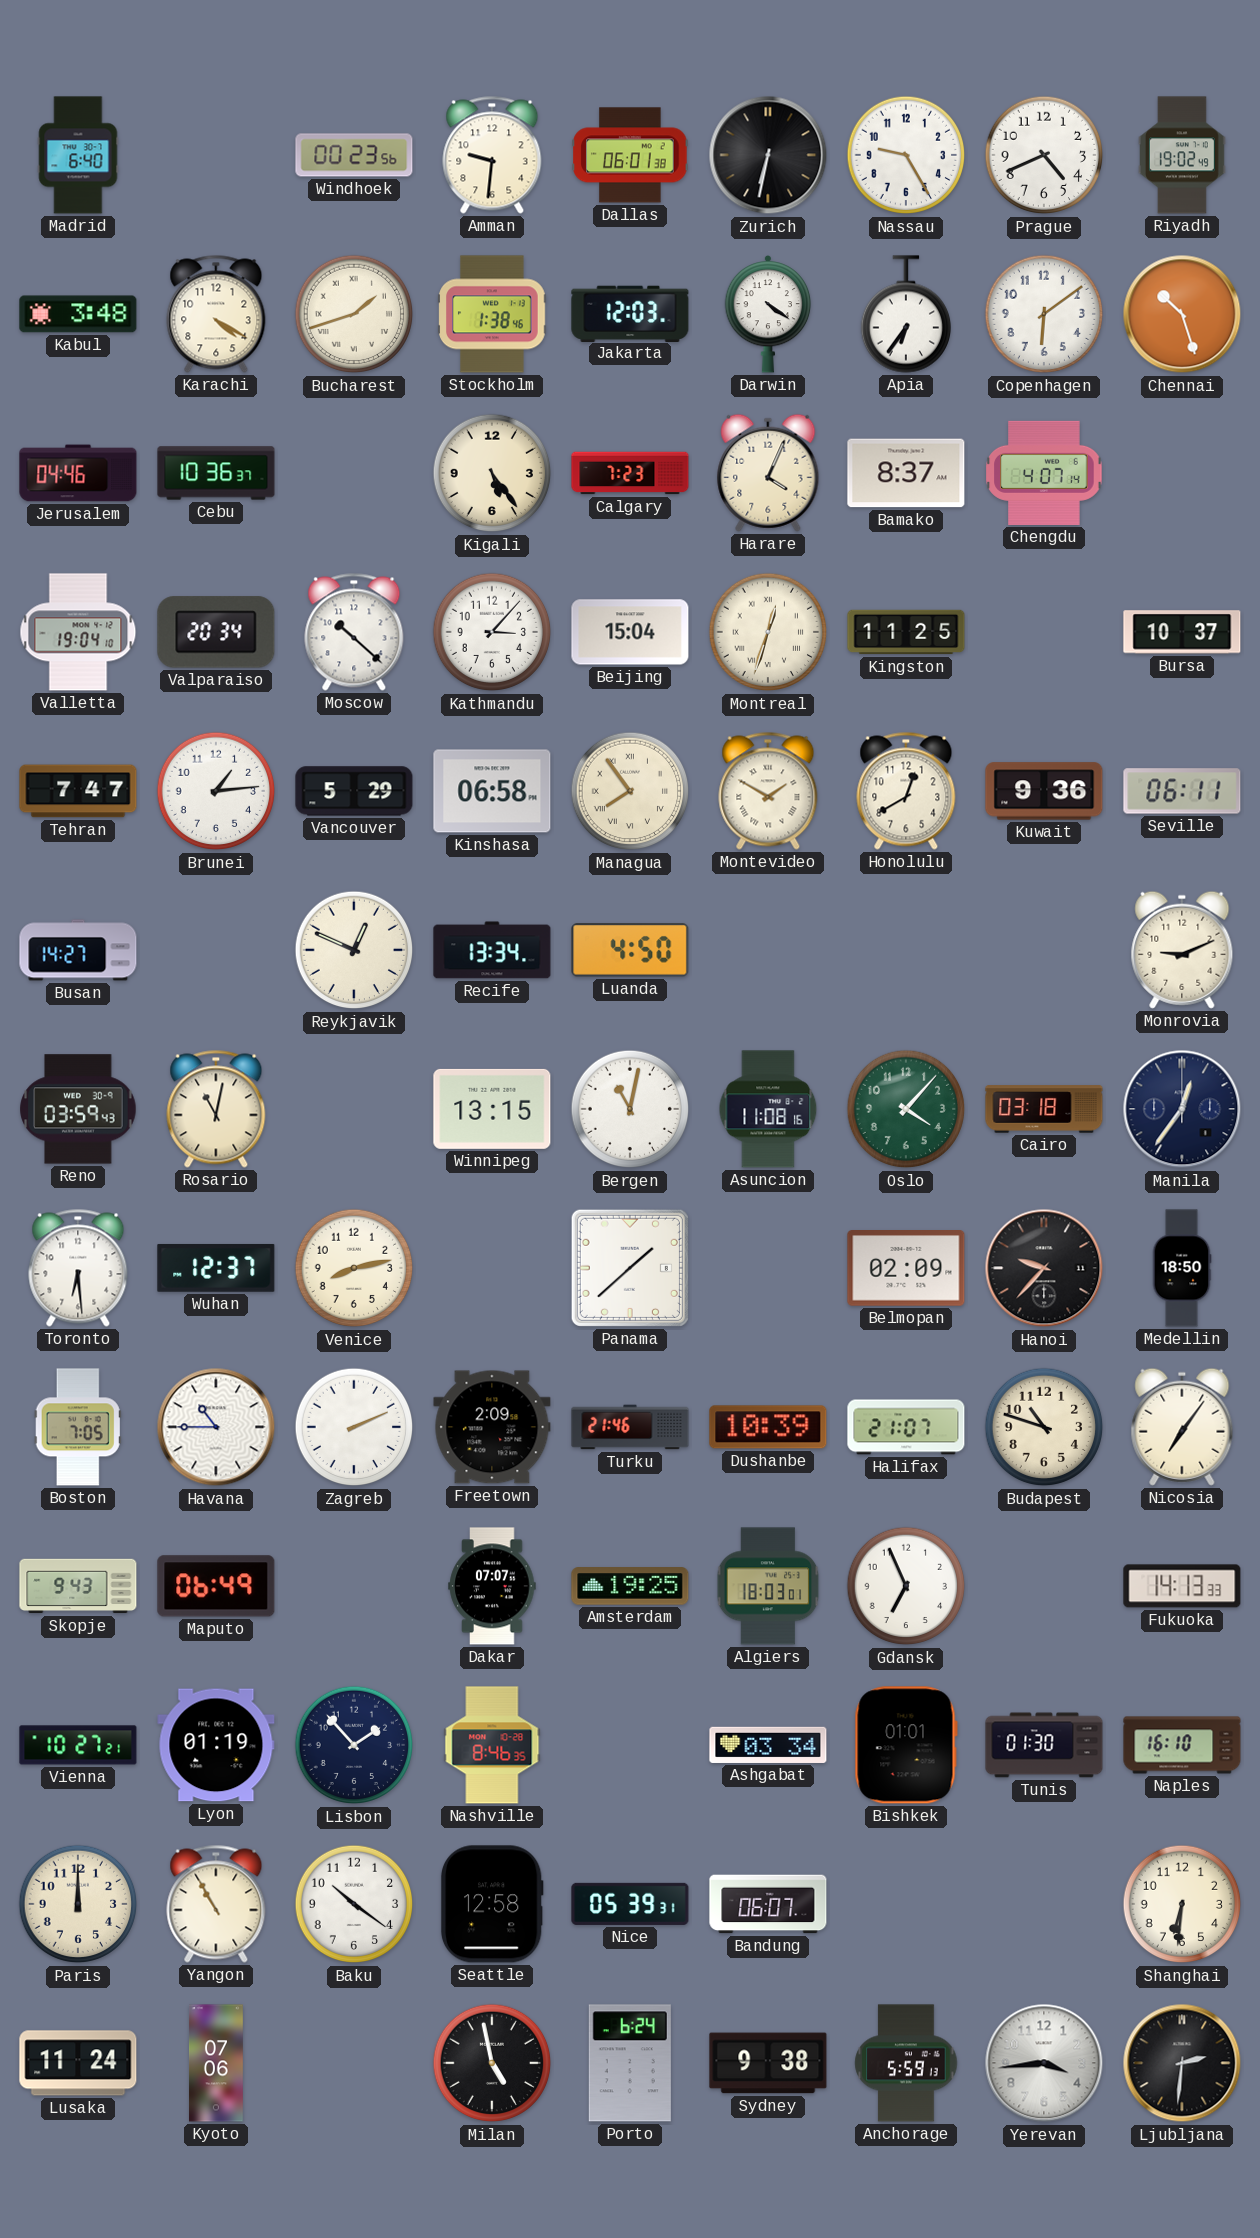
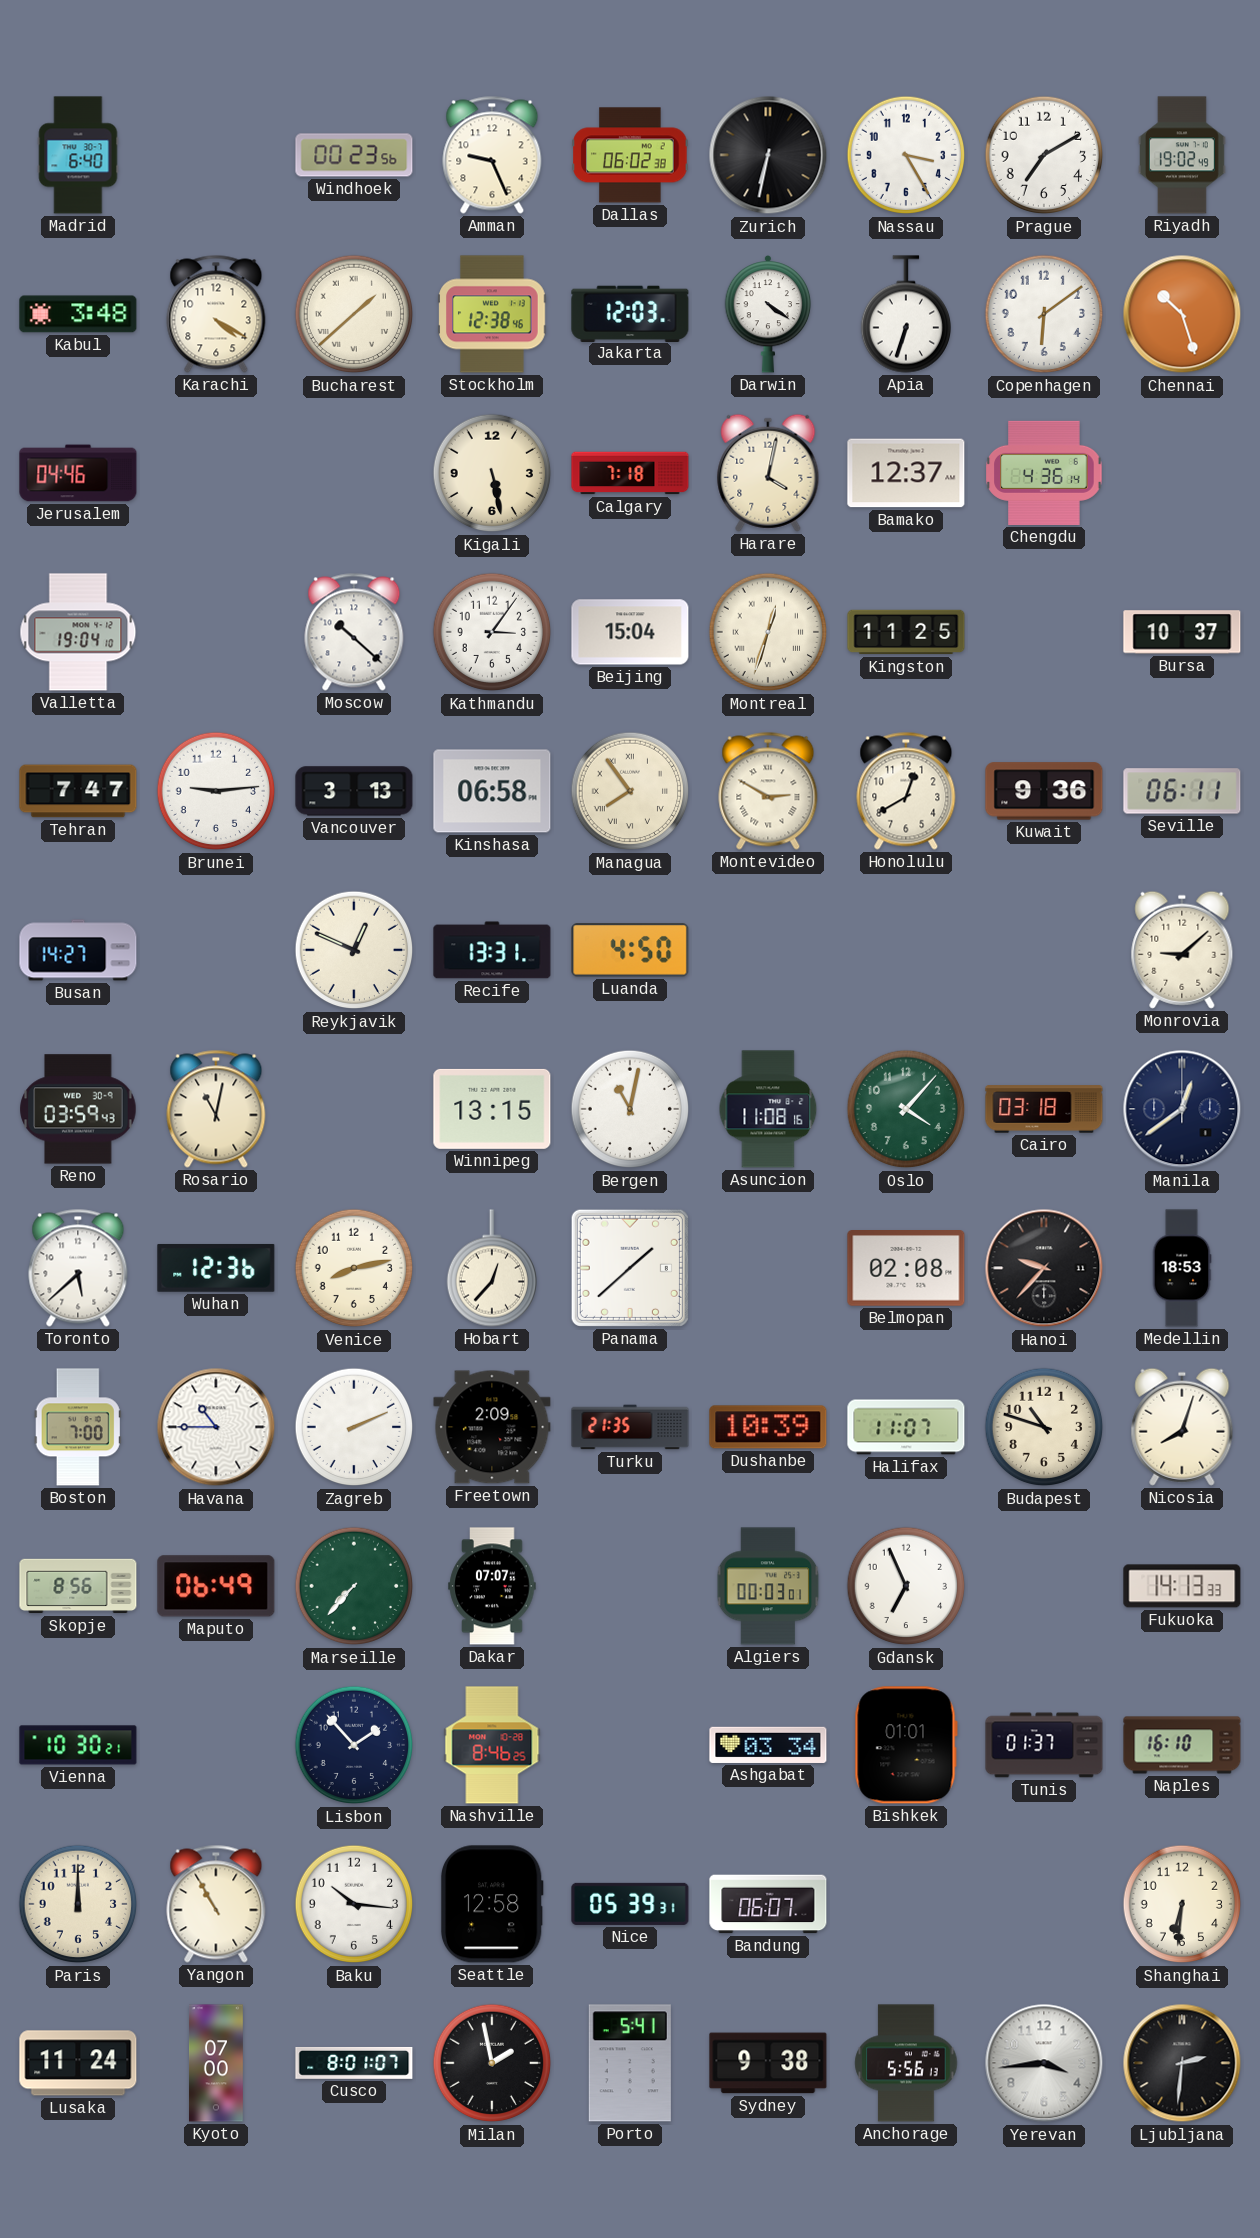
Amman: 9:31 -> 9:26 (492, 155)
Dallas: 06:01 -> 06:02 (630, 155)
Nassau: 9:25 -> 3:25 (906, 155)
Prague: 4:41 -> 7:10 (1044, 155)
Bucharest: 1:42 -> 1:38 (354, 314)
Stockholm: 1:38 -> 12:38 (492, 314)
Apia: 6:36 -> 6:33 (905, 314)
Cebu: 10:36 -> none (216, 473)
Kigali: 5:24 -> 5:28 (492, 473)
Calgary: 7:23 -> 7:18 (630, 473)
Harare: 4:04 -> 4:02 (768, 473)
Bamako: 8:37 -> 12:37 (906, 473)
Chengdu: 4:07 -> 4:36 (1044, 473)
Valparaiso: 20:34 -> none (216, 632)
Kathmandu: 3:07 -> 3:06 (492, 632)
Brunei: 1:14 -> 9:14 (216, 791)
Vancouver: 5:29 -> 3:13 (354, 791)
Montevideo: 1:50 -> 2:50 (768, 791)
Recife: 13:34 -> 13:31 (492, 950)
Monrovia: 9:11 -> 9:08 (1182, 950)
Manila: 12:36 -> 12:39 (1182, 1109)
Toronto: 6:29 -> 5:38 (78, 1268)
Wuhan: 12:37 -> 12:36 (216, 1268)
Hobart: none -> 12:37 (491, 1268)
Belmopan: 02:09 -> 02:08 (906, 1269)
Medellin: 18:50 -> 18:53 (1182, 1268)
Boston: 7:05 -> 7:00 (78, 1427)
Turku: 21:46 -> 21:35 (630, 1427)
Halifax: 21:07 -> 11:07 (906, 1427)
Nicosia: 7:06 -> 8:03 (1182, 1427)
Skopje: 9:43 -> 8:56 (78, 1586)
Marseille: none -> 7:37 (354, 1586)
Amsterdam: 19:25 -> none (630, 1586)
Algiers: 18:03 -> 00:03 (768, 1586)
Vienna: 10:27 -> 10:30 (78, 1745)
Lyon: 01:19 -> none (216, 1745)
Nashville: 8:46:35 -> 8:46:25 (492, 1745)
Tunis: 01:30 -> 01:37 (1044, 1745)
Baku: 10:21 -> 10:16 (354, 1904)
Kyoto: 07:06 -> 07:00 (217, 2063)
Cusco: none -> 8:01 (354, 2063)
Milan: 4:58 -> 1:58 (492, 2063)
Porto: 6:24 -> 5:41 (630, 2063)
Anchorage: 5:59 -> 5:56 (906, 2063)
